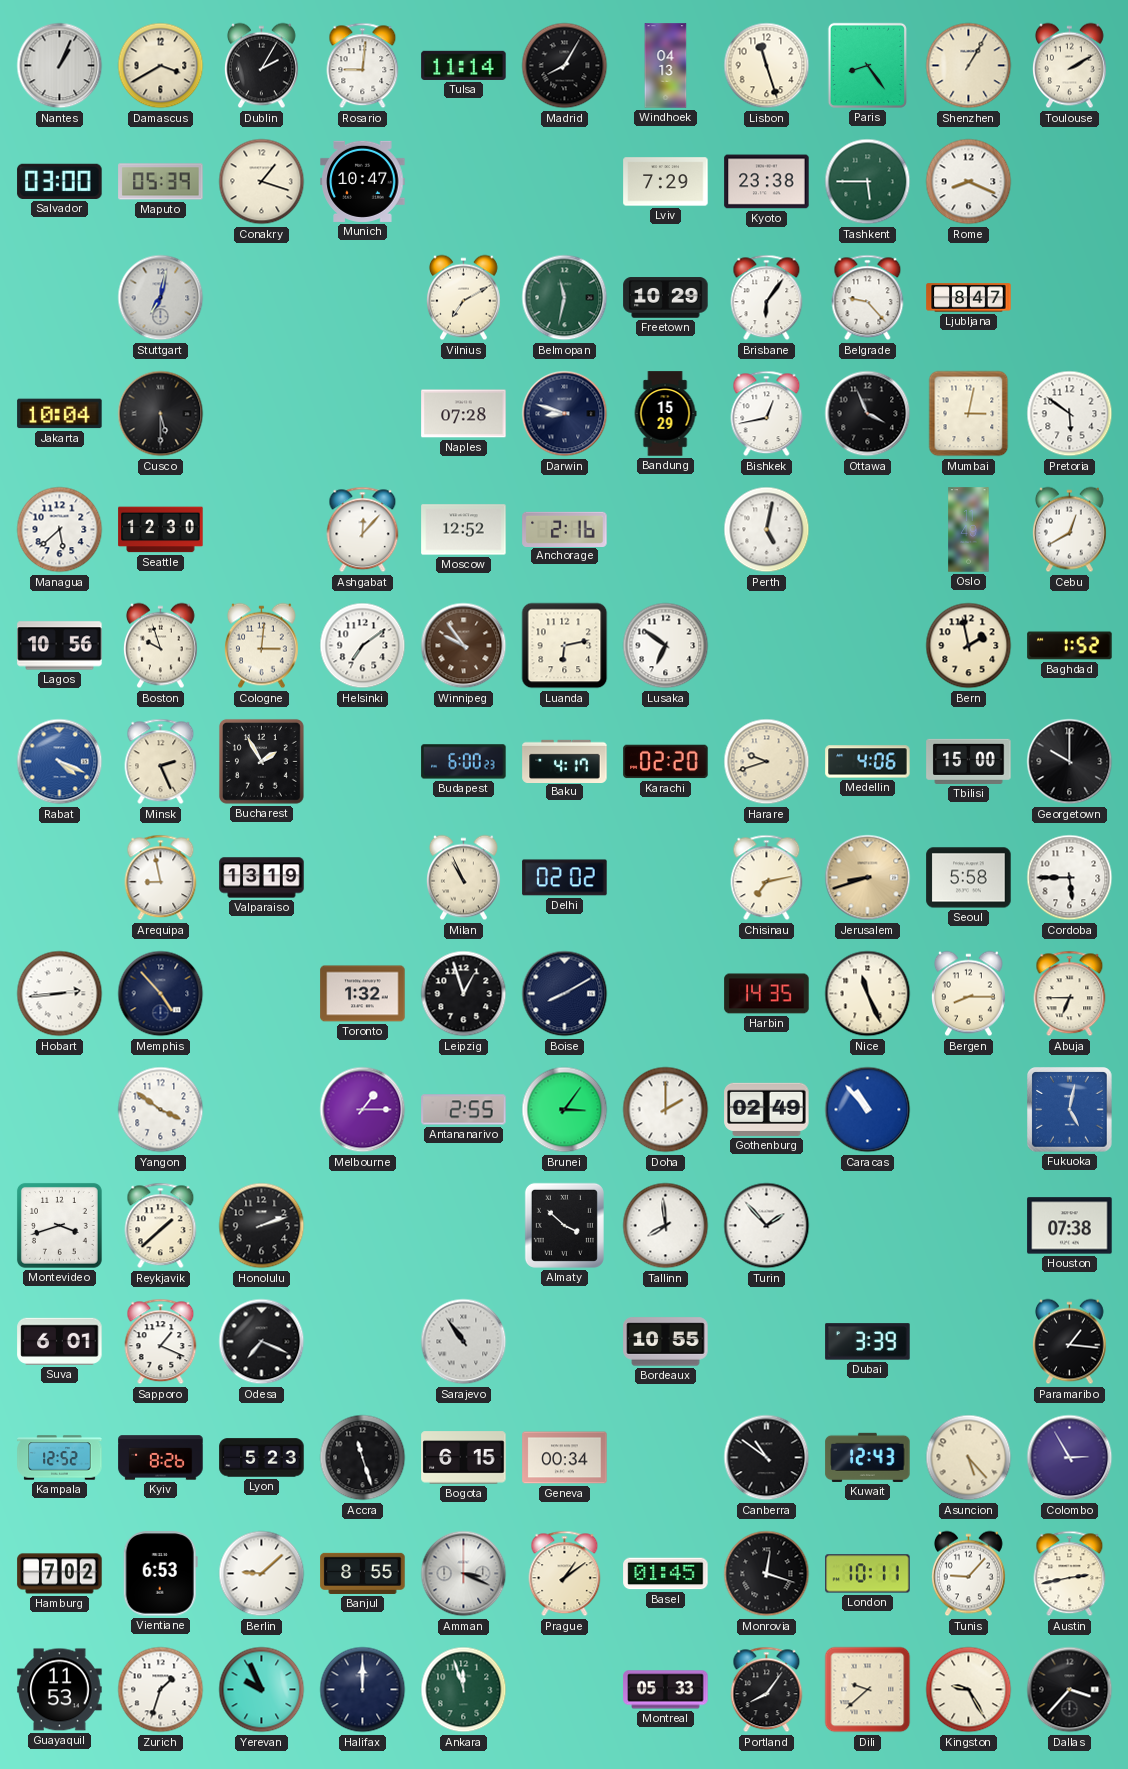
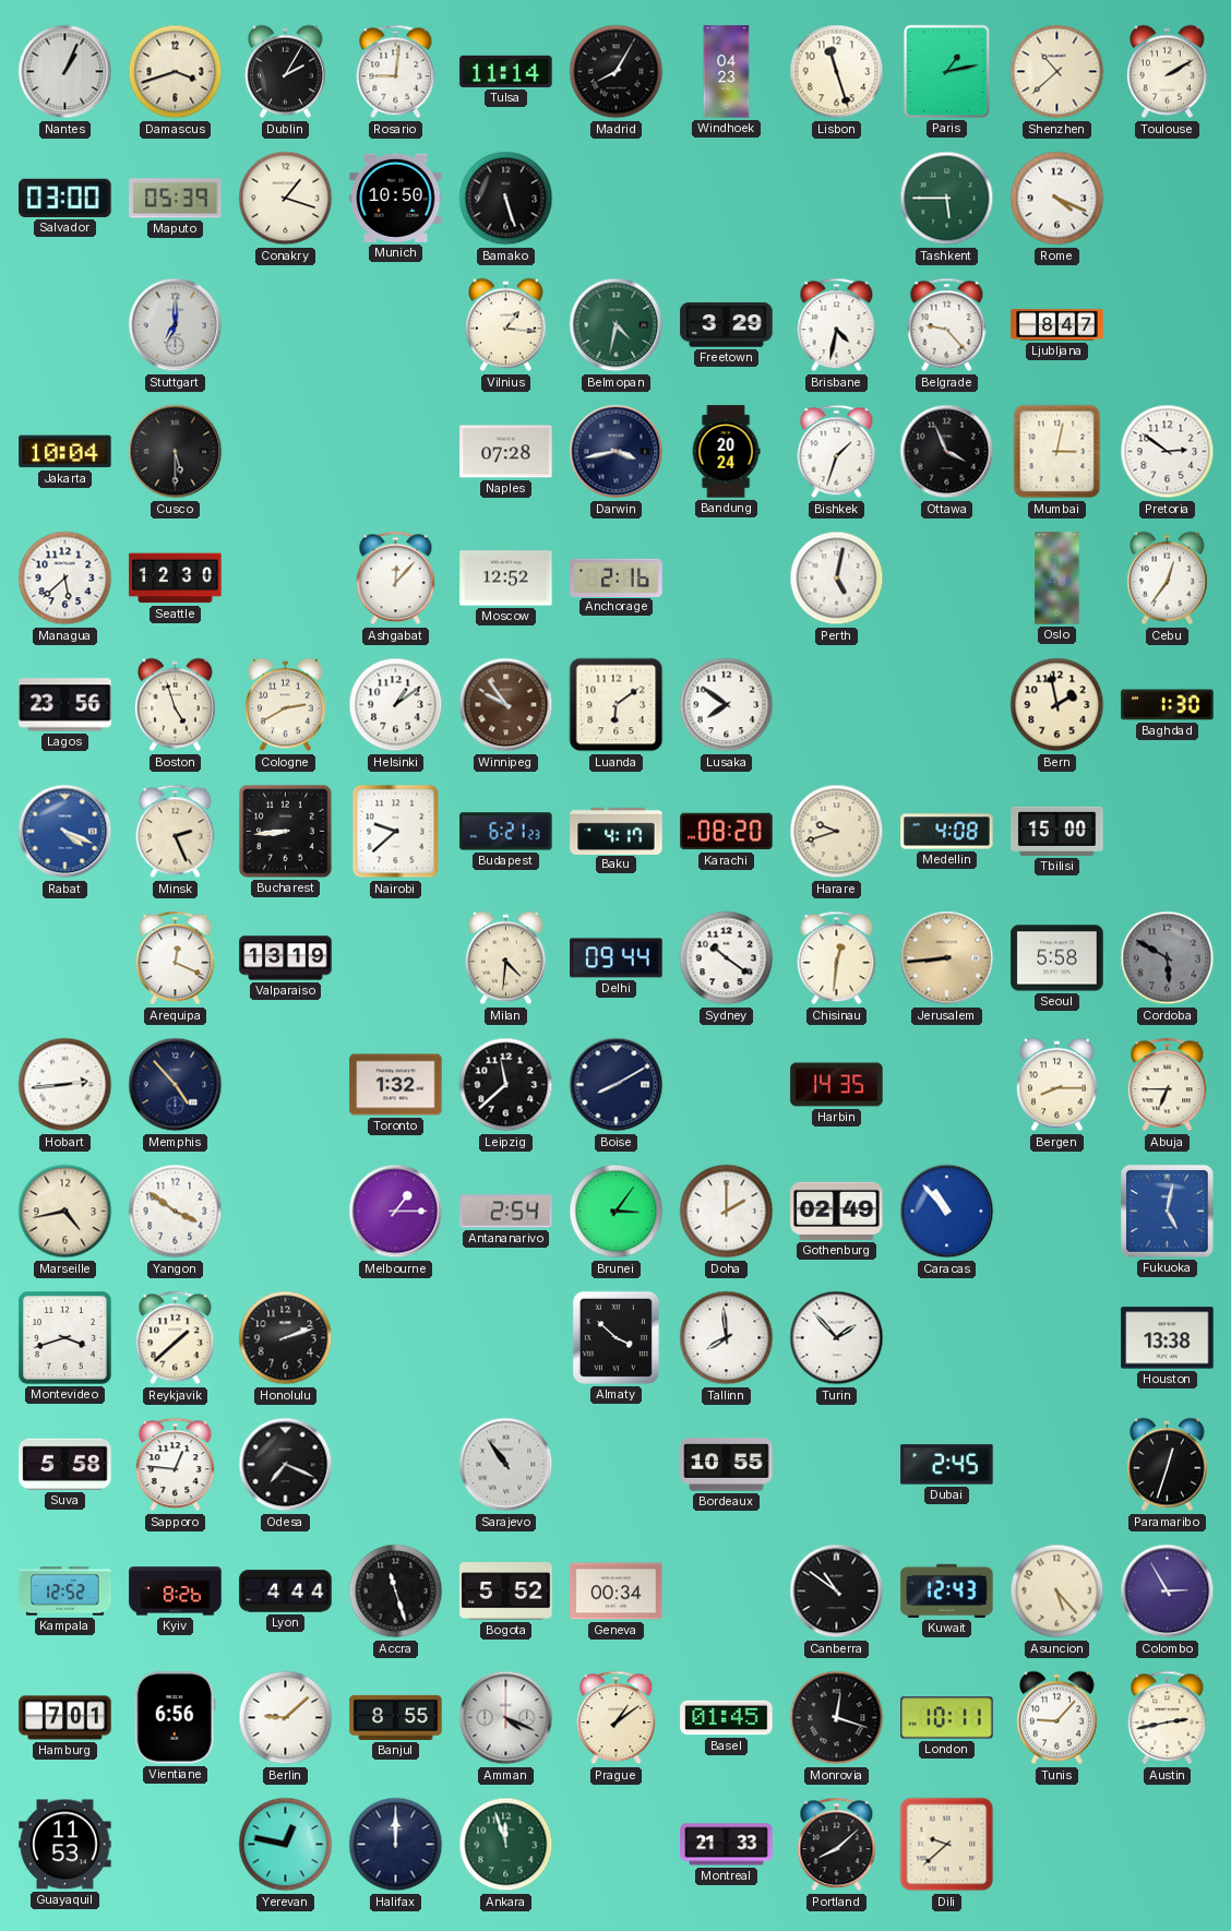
Damascus: 3:40 -> 3:42 (176, 72)
Windhoek: 04:13 -> 04:23 (727, 72)
Paris: 8:24 -> 1:13 (946, 71)
Shenzhen: 1:05 -> 10:38 (1057, 72)
Munich: 10:47 -> 10:50 (396, 198)
Bamako: none -> 5:27 (506, 199)
Lviv: 7:29 -> none (666, 182)
Kyoto: 23:38 -> none (767, 182)
Rome: 8:19 -> 4:19 (1057, 199)
Stuttgart: 7:02 -> 7:00 (176, 325)
Vilnius: 7:10 -> 1:16 (505, 325)
Belmopan: 11:32 -> 4:32 (617, 325)
Freetown: 10:29 -> 3:29 (727, 325)
Brisbane: 6:06 -> 4:32 (837, 325)
Darwin: 8:48 -> 3:43 (617, 452)
Bandung: 15:29 -> 20:24 (726, 452)
Bishkek: 12:43 -> 1:33 (837, 452)
Pretoria: 5:51 -> 2:51 (1168, 452)
Cebu: 12:40 -> 12:36 (1167, 579)
Lagos: 10:56 -> 23:56 (65, 705)
Boston: 9:57 -> 4:57 (175, 705)
Cologne: 3:01 -> 2:40 (285, 705)
Helsinki: 7:09 -> 1:09 (396, 705)
Luanda: 6:13 -> 6:09 (617, 705)
Lusaka: 6:51 -> 7:51 (727, 705)
Baghdad: 1:52 -> 1:30 (1168, 705)
Bucharest: 1:55 -> 8:44 (285, 831)
Nairobi: none -> 9:38 (396, 832)
Budapest: 6:00 -> 6:21 (506, 832)
Karachi: 02:20 -> 08:20 (727, 832)
Medellin: 4:06 -> 4:08 (947, 832)
Georgetown: 10:00 -> none (1070, 762)
Arequipa: 8:58 -> 12:19 (176, 958)
Milan: 10:56 -> 4:31 (505, 958)
Delhi: 02:02 -> 09:44 (617, 958)
Sydney: none -> 10:21 (727, 958)
Chisinau: 7:13 -> 12:31 (837, 958)
Jerusalem: 8:42 -> 8:44 (947, 958)
Cordoba: 5:45 -> 5:50 (1168, 958)
Cordoba dial: white -> grey (1168, 958)
Leipzig: 12:57 -> 11:38 (506, 1085)
Nice: 11:26 -> none (868, 994)
Marseille: none -> 4:43 (65, 1212)
Antananarivo: 2:55 -> 2:54 (506, 1212)
Houston: 07:38 -> 13:38 (1168, 1338)
Suva: 6:01 -> 5:58 (65, 1464)
Sapporo: 1:19 -> 12:46 (176, 1465)
Dubai: 3:39 -> 2:45 (947, 1465)
Paramaribo: 1:16 -> 12:33 (1167, 1465)
Lyon: 5:23 -> 4:44 (286, 1592)
Bogota: 6:15 -> 5:52 (506, 1592)
Hamburg: 7:02 -> 7:01 (65, 1718)
Vientiane: 6:53 -> 6:56 (175, 1718)
Amman: 3:19 -> 4:19 (506, 1718)
Zurich: 1:33 -> none (161, 1690)
Yerevan: 9:56 -> 12:47 (286, 1845)
Montreal: 05:33 -> 21:33 (727, 1845)
Portland: 8:06 -> 8:08 (837, 1845)
Kingston: 9:25 -> none (969, 1690)
Dallas: 3:37 -> none (1070, 1690)
